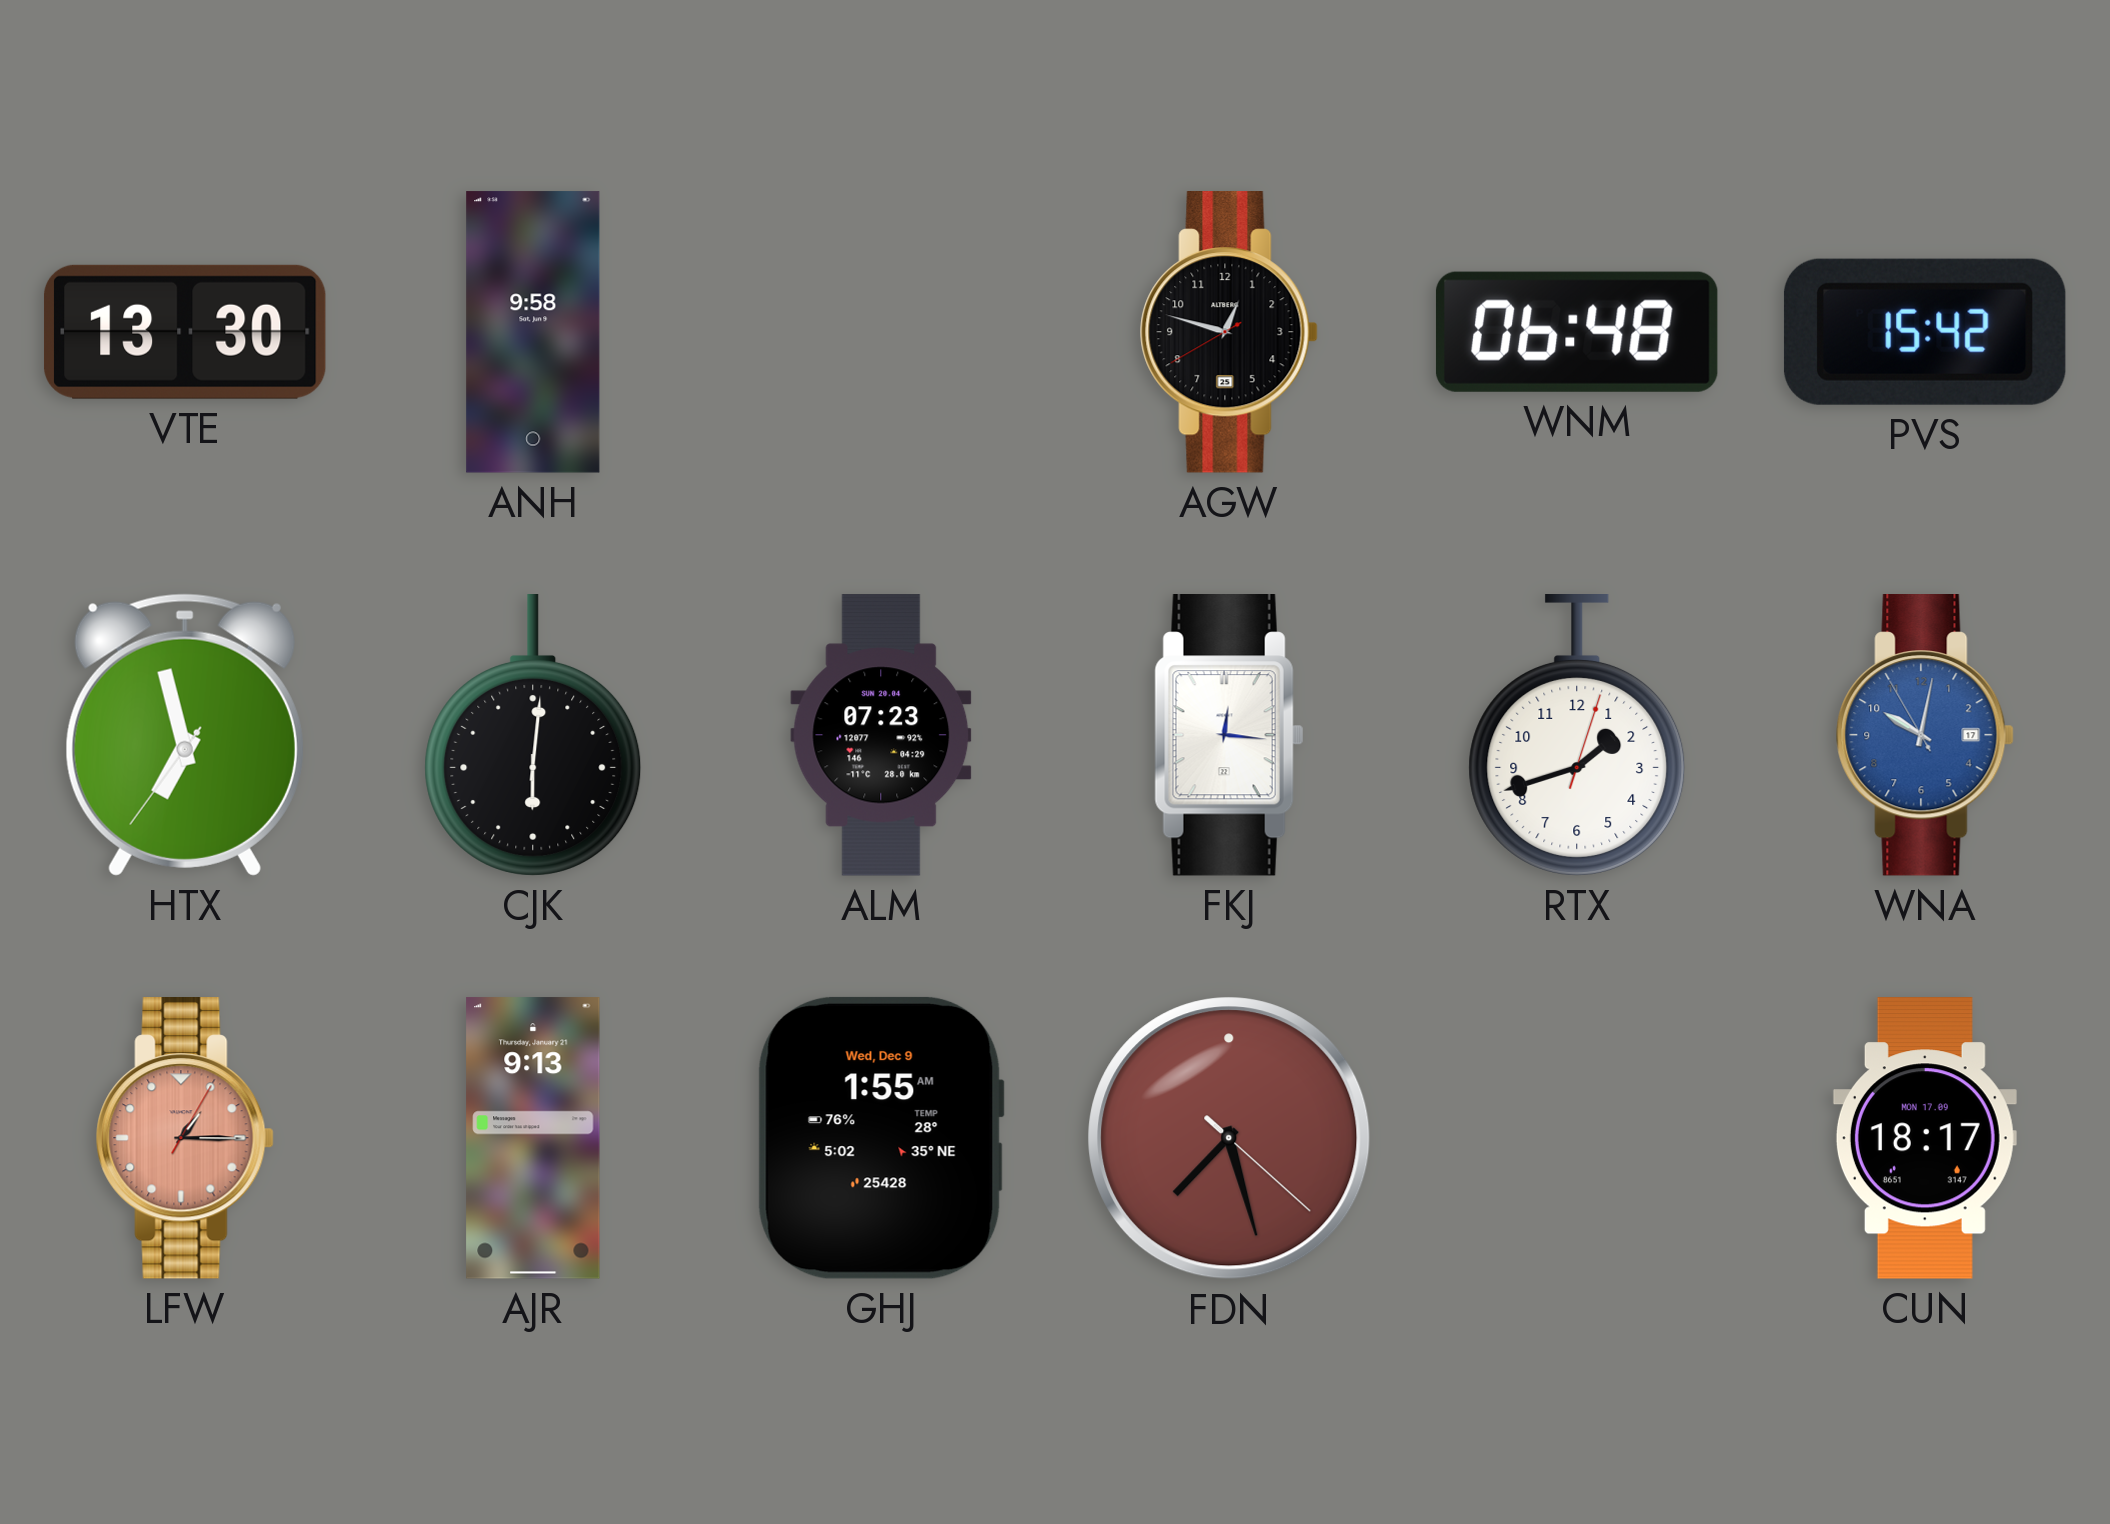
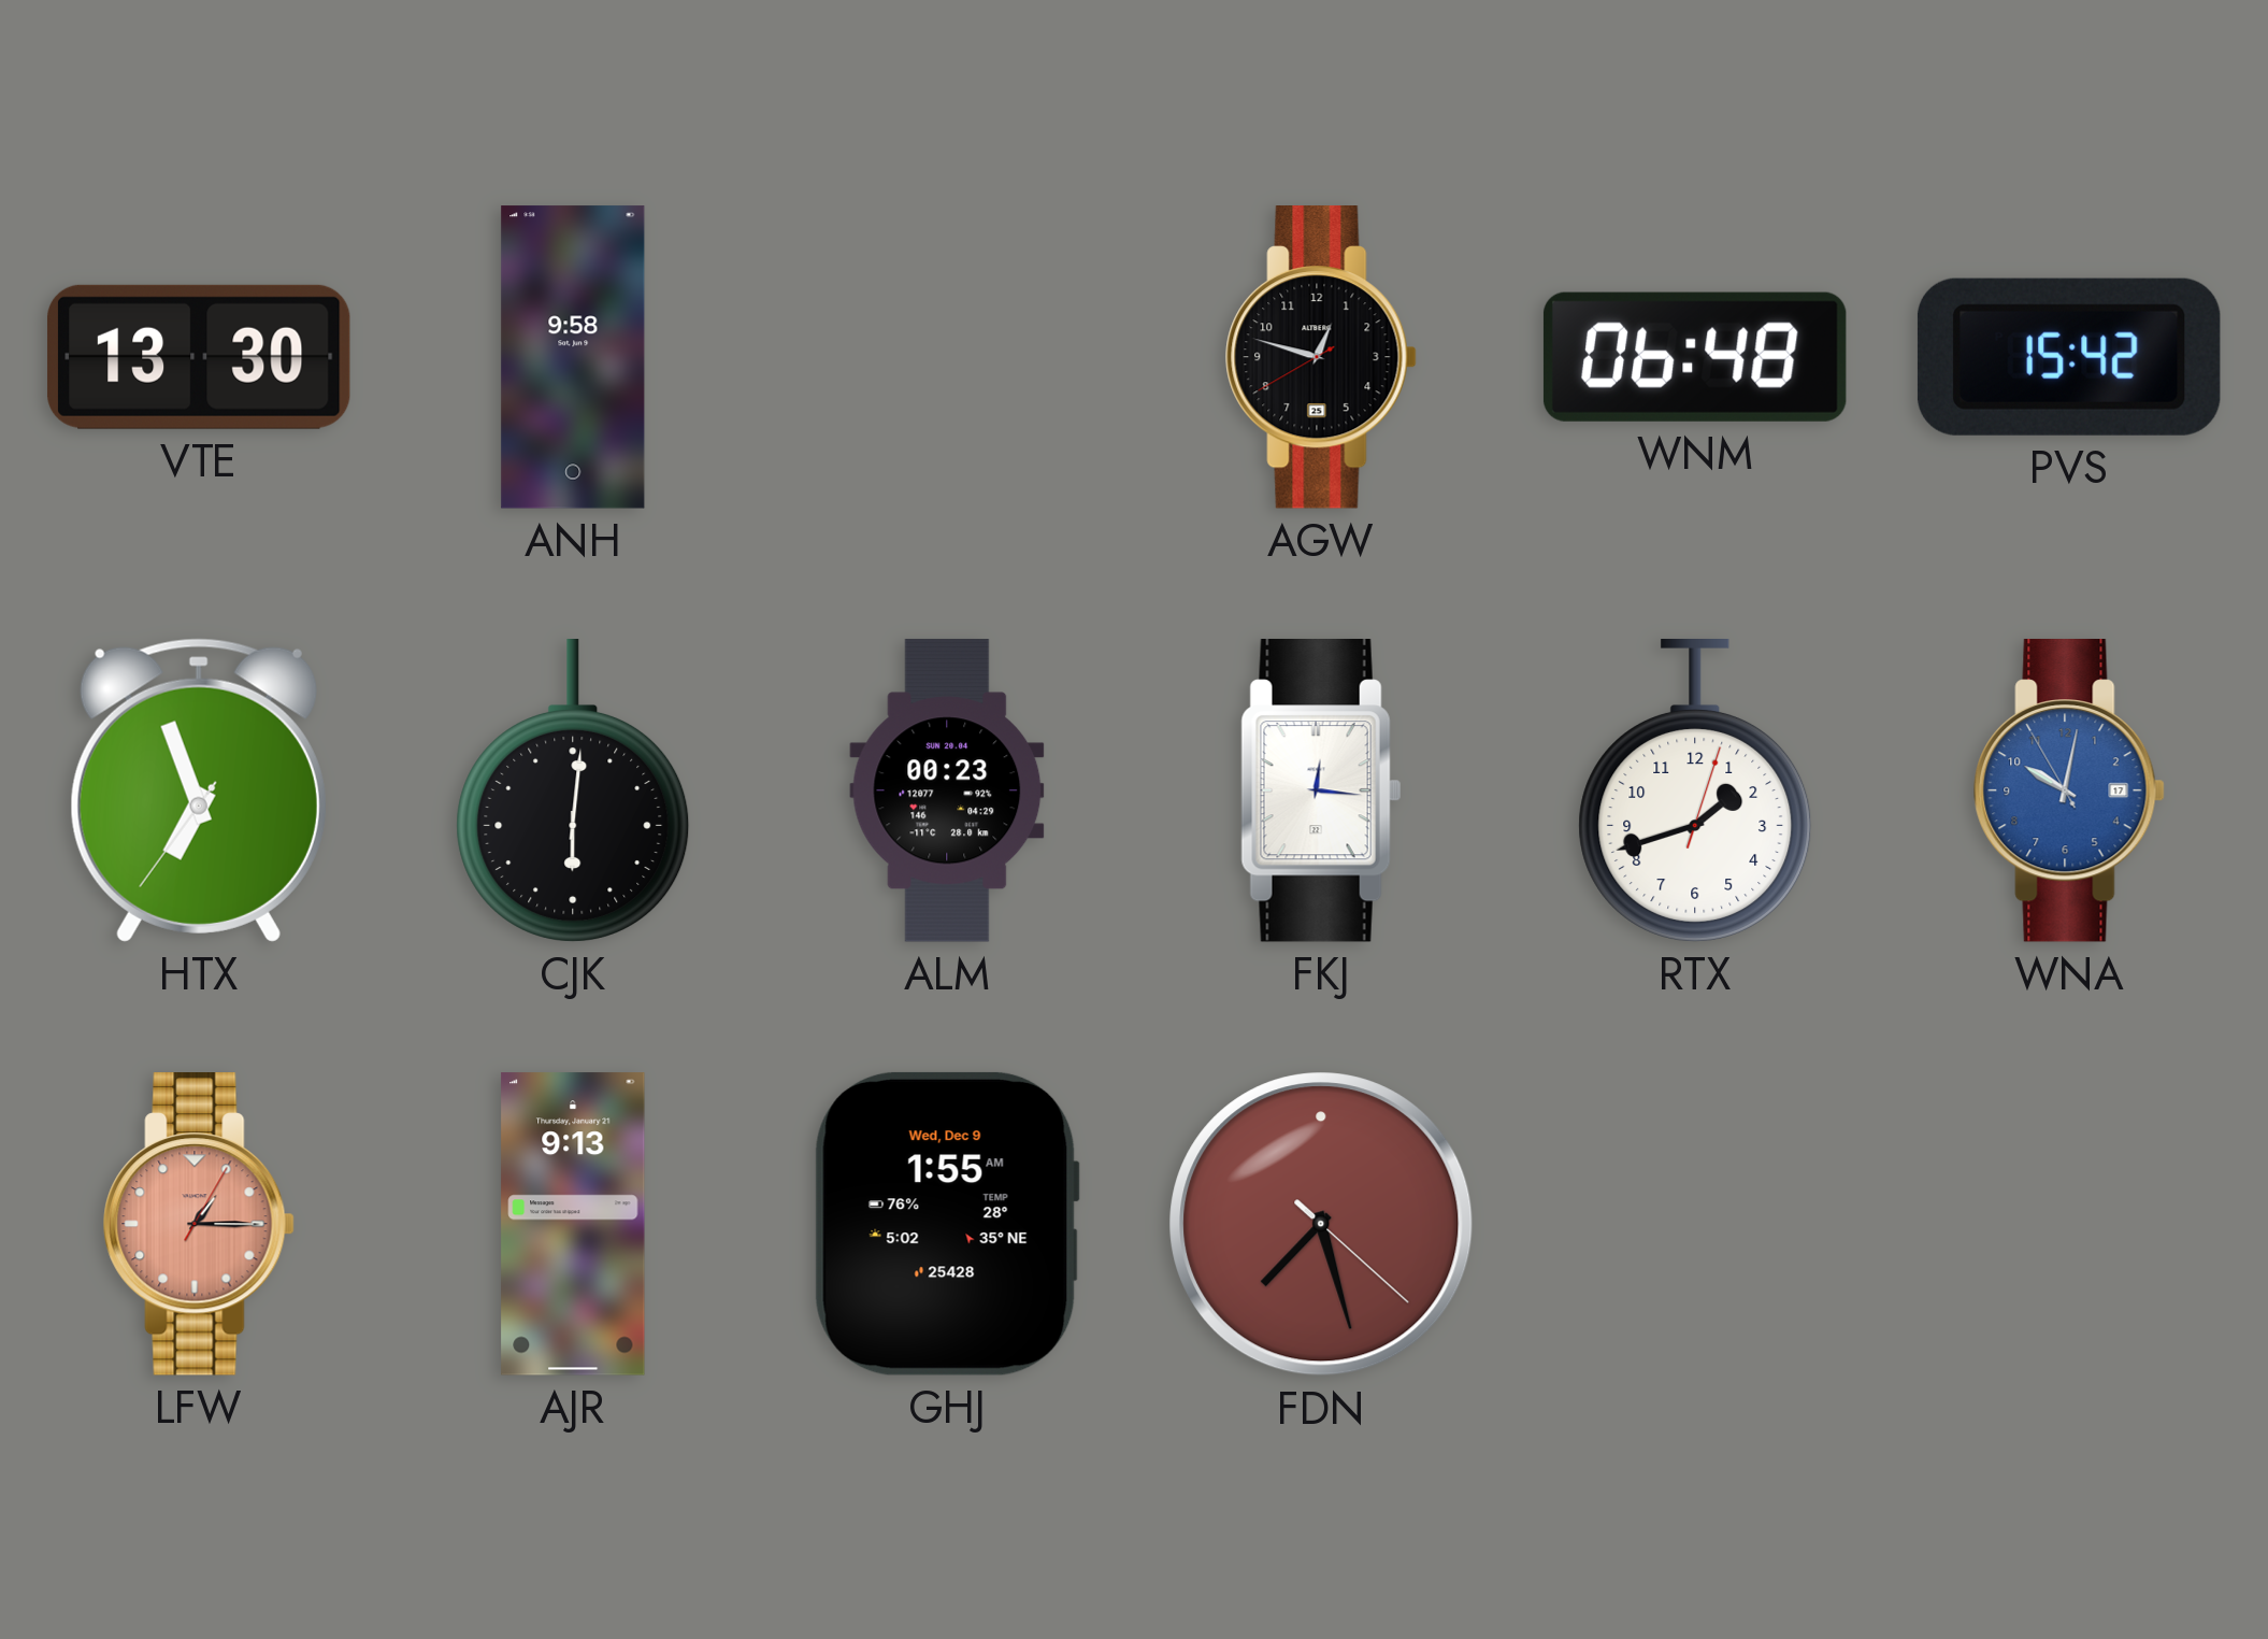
HTX: 6:57 -> 6:56 (199, 790)
ALM: 07:23 -> 00:23 (947, 790)
CUN: 18:17 -> none (1925, 1138)
